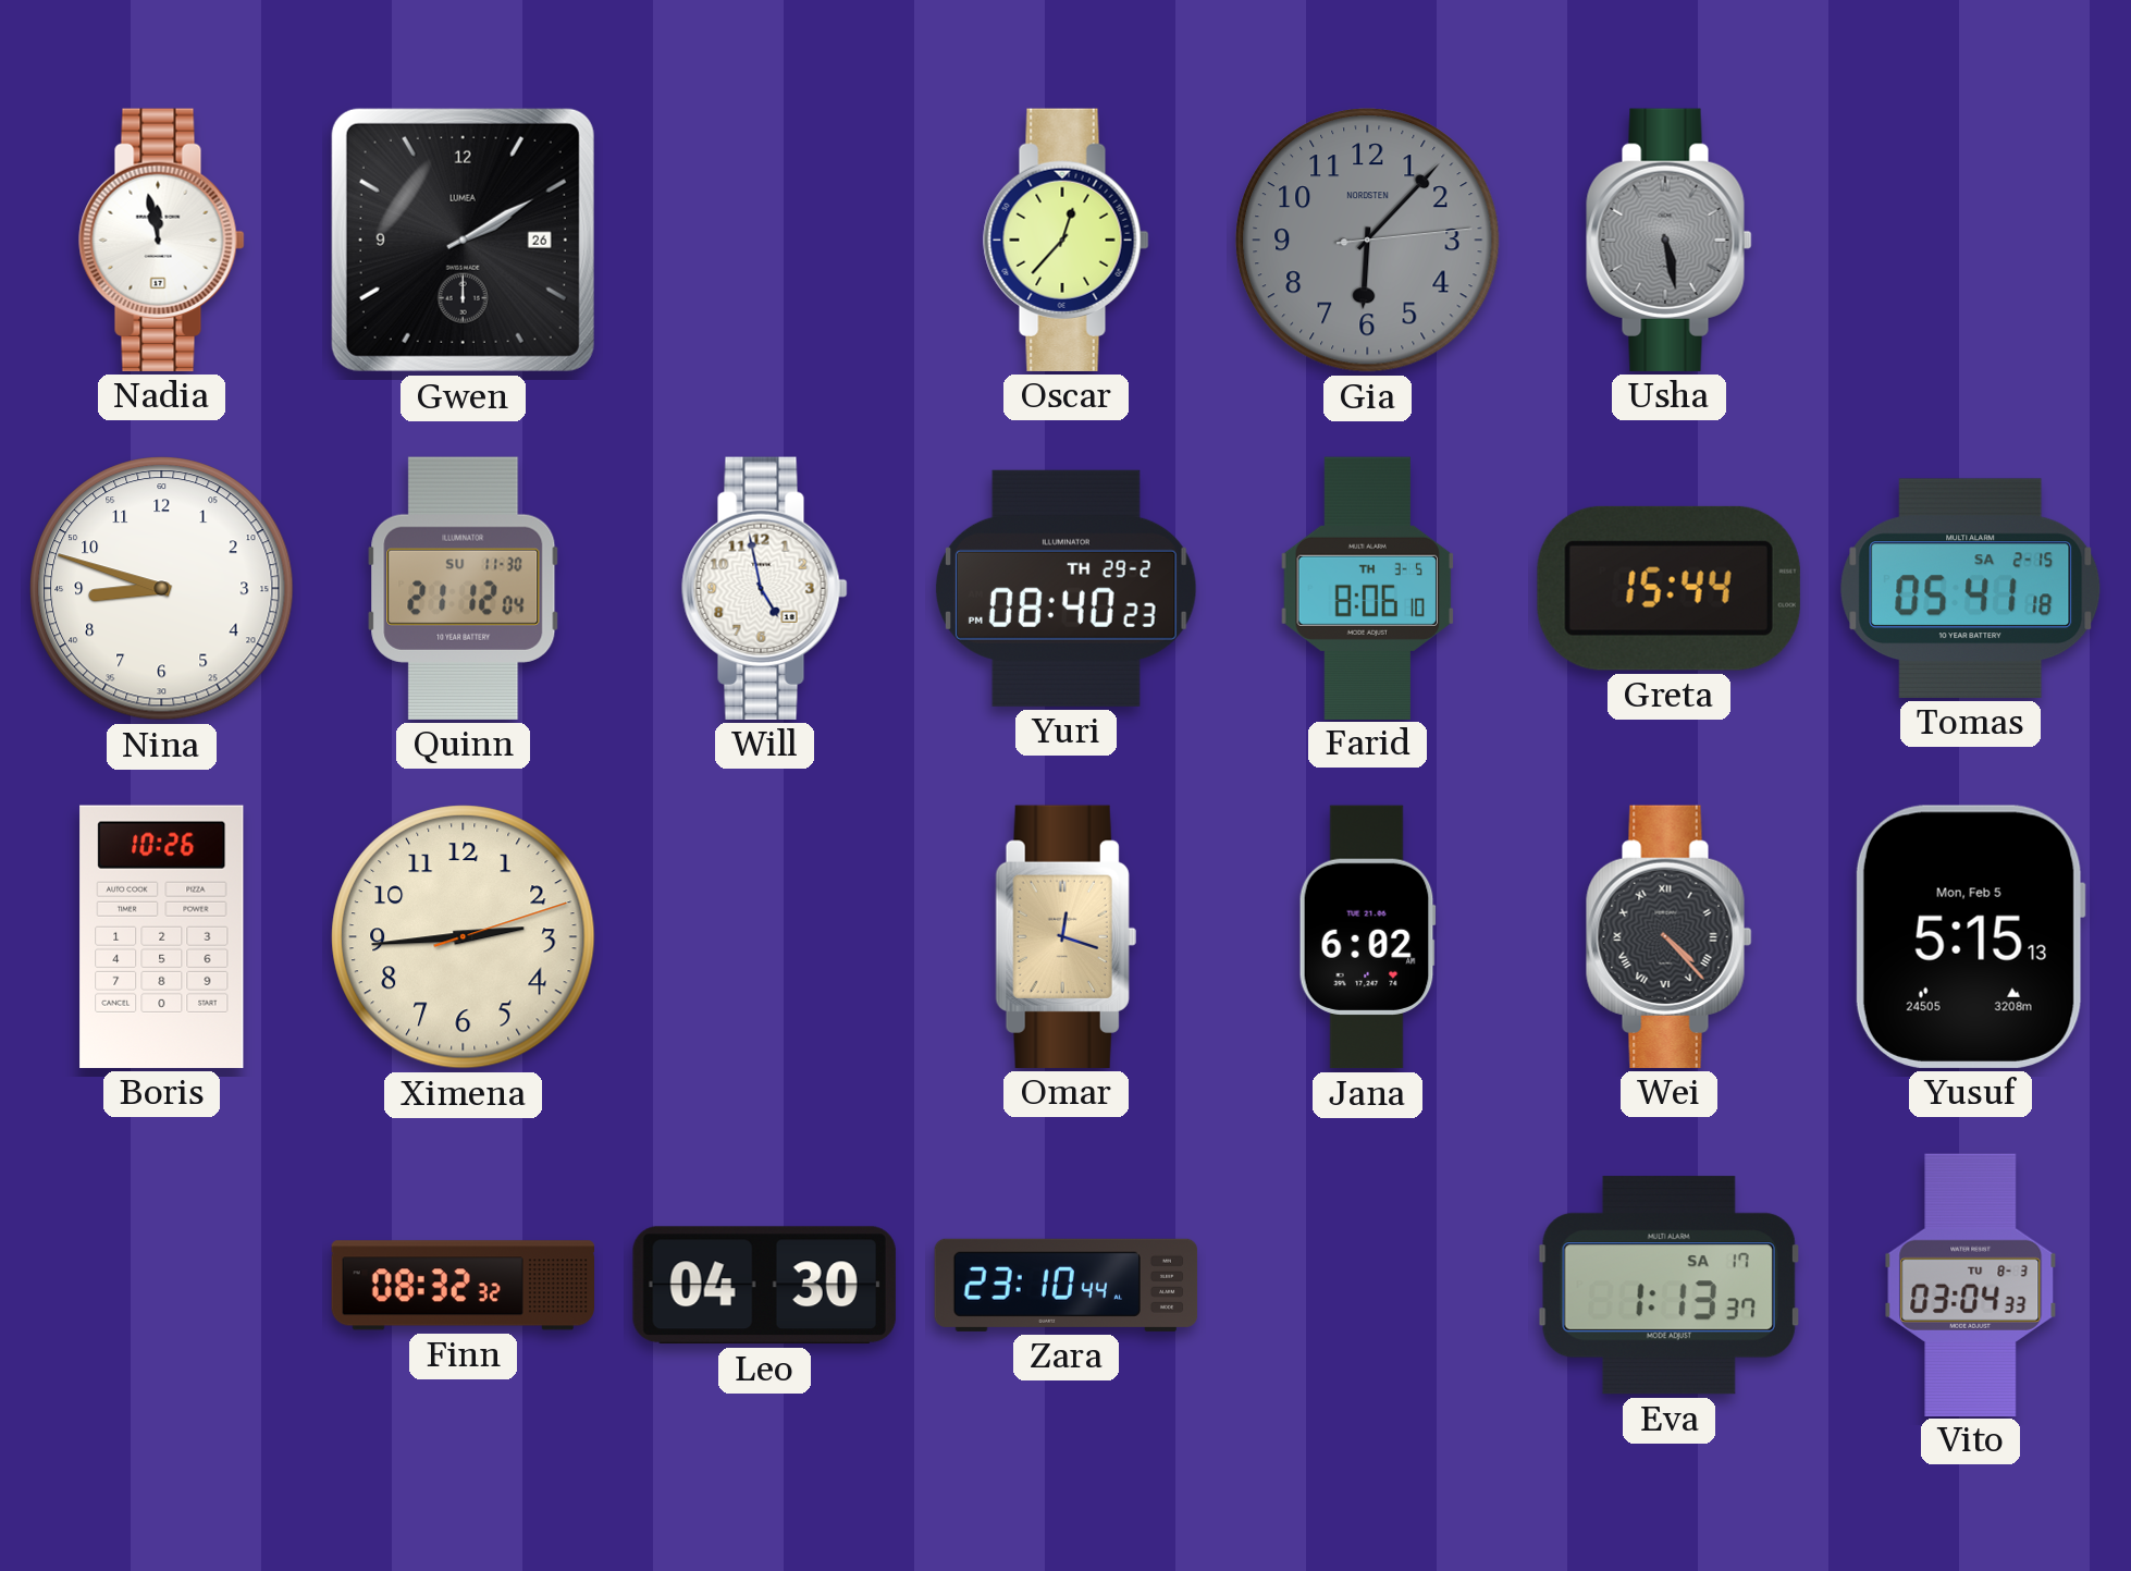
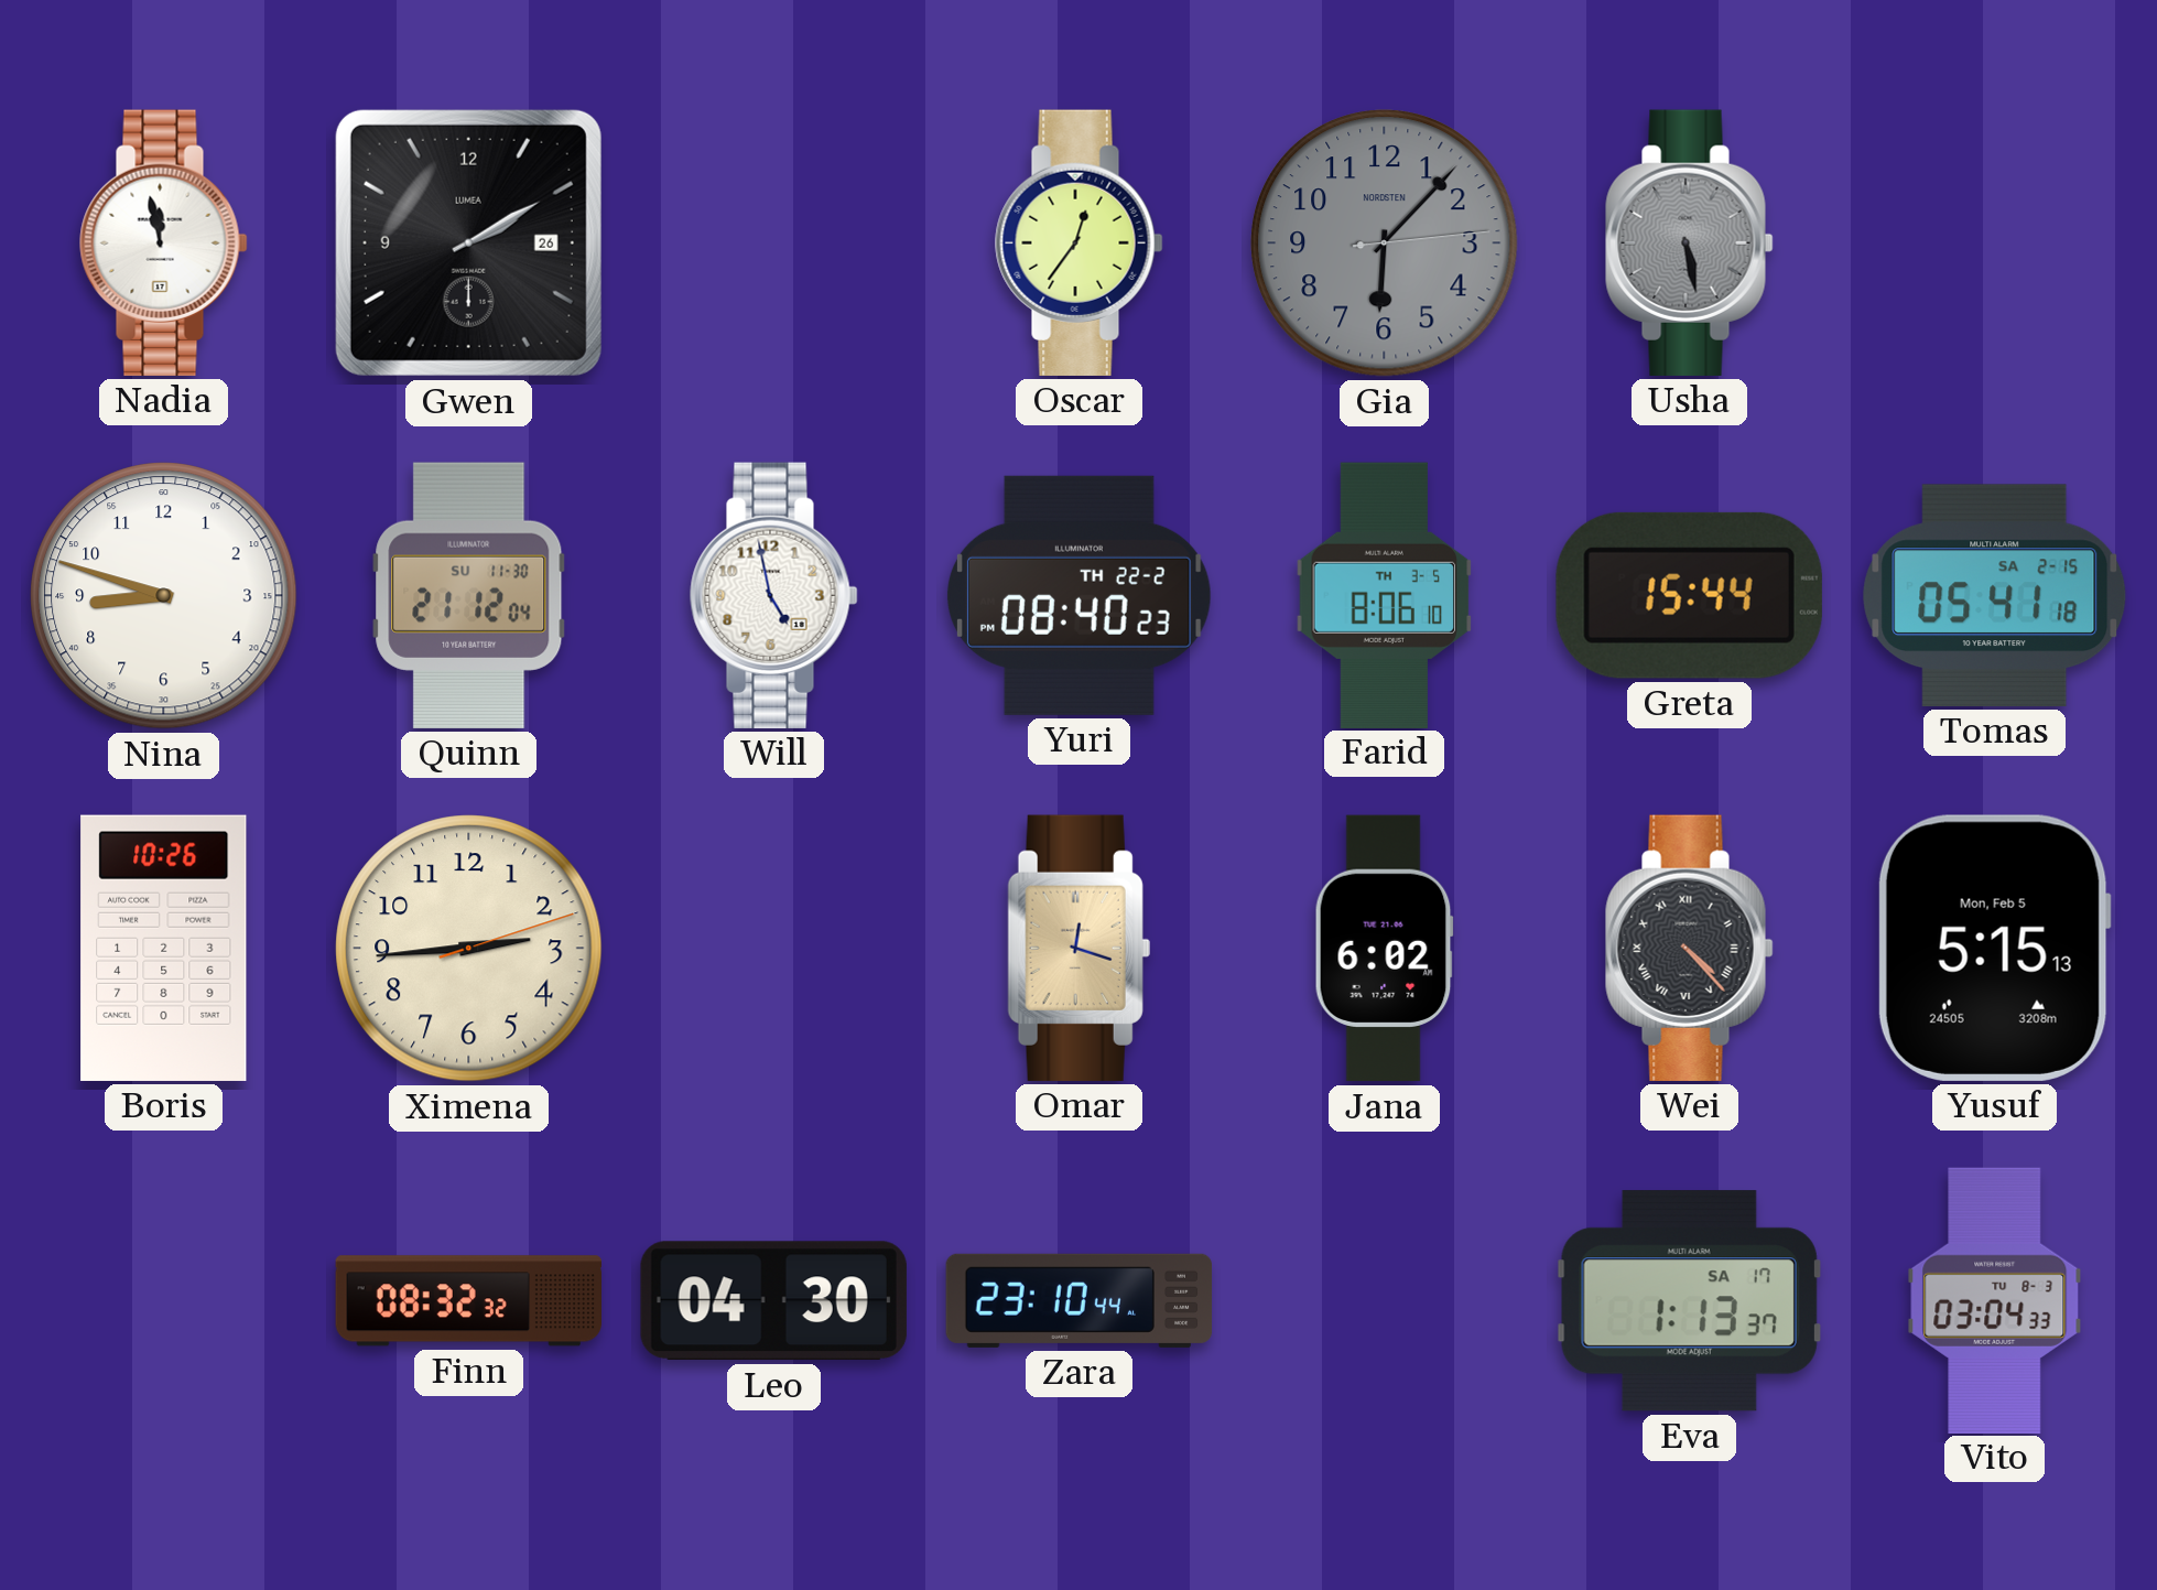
Oscar: 12:37 -> 12:36 (1080, 242)
Yuri date: TH 29-2 -> TH 22-2 (1078, 595)
